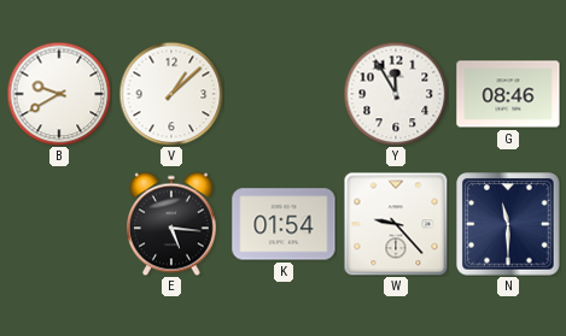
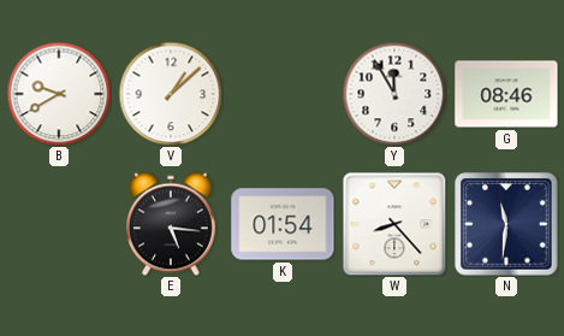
W: 9:23 -> 8:23 (394, 224)
N: 11:30 -> 11:31 (506, 224)
